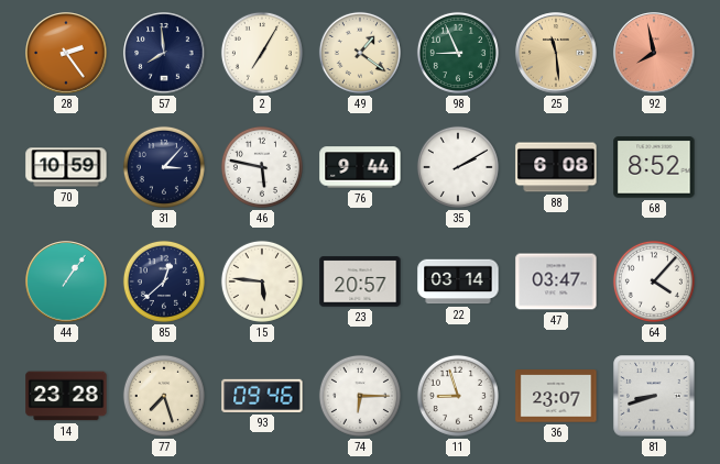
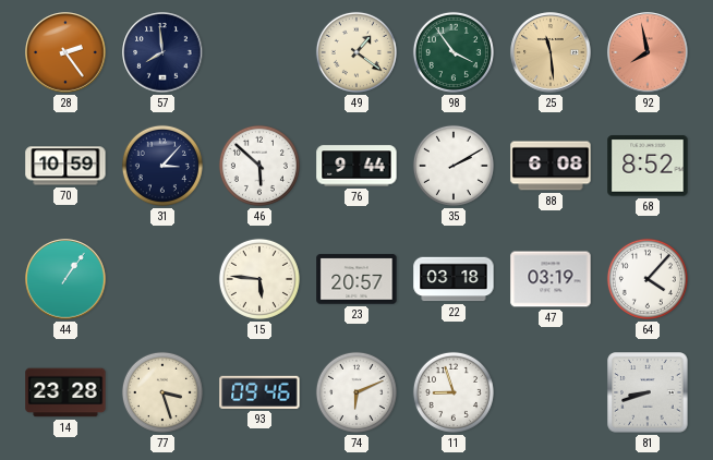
2: 7:05 -> none (262, 53)
98: 8:56 -> 3:54 (454, 52)
46: 5:47 -> 5:52 (259, 166)
85: 12:38 -> none (164, 281)
22: 03:14 -> 03:18 (454, 279)
47: 03:47 -> 03:19 (551, 279)
77: 7:27 -> 3:27 (162, 392)
74: 6:15 -> 6:11 (356, 392)
36: 23:07 -> none (556, 396)
